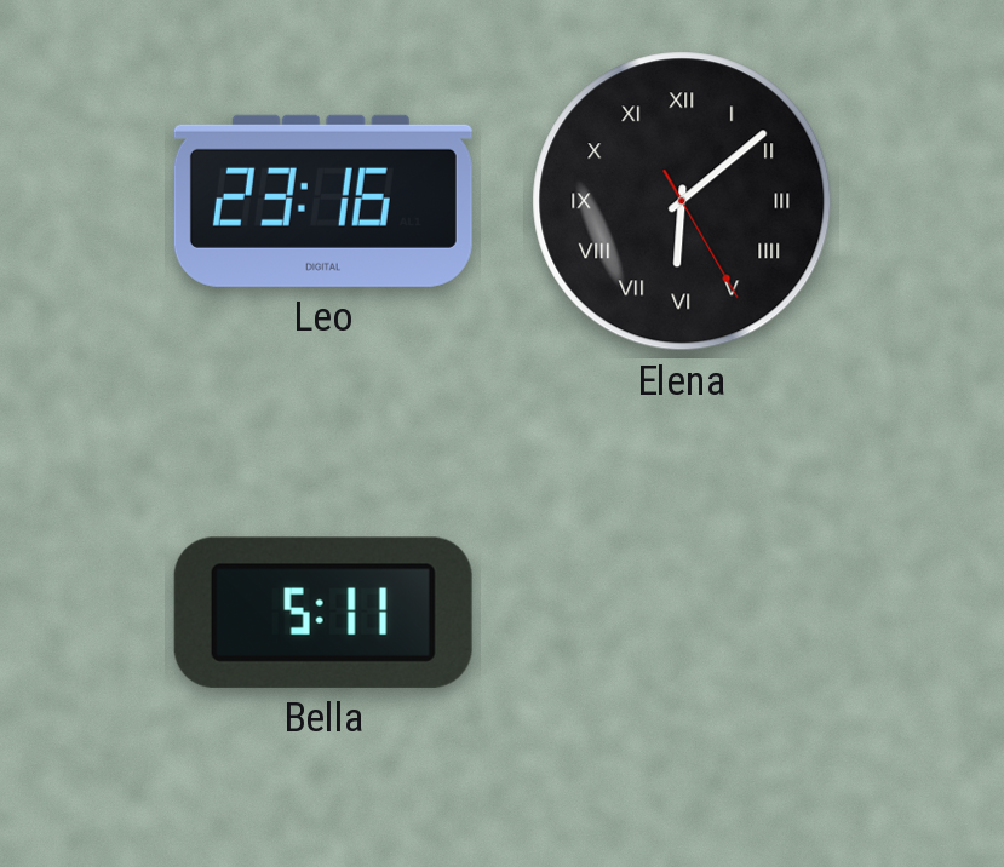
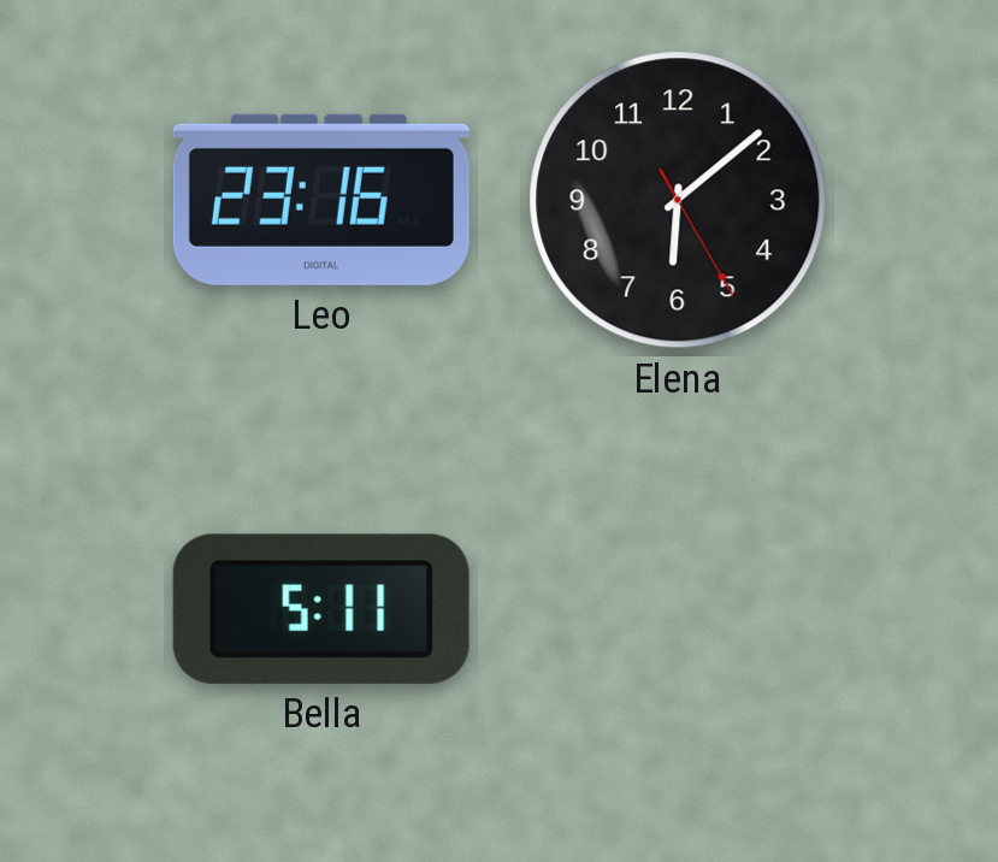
Elena numerals: Roman -> Arabic (678, 200)
